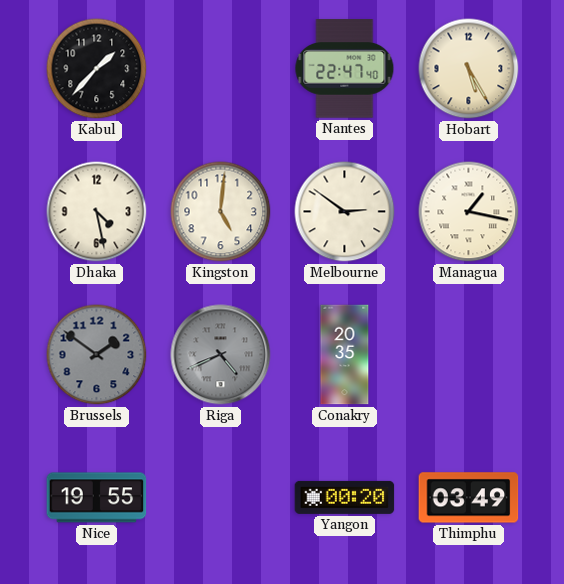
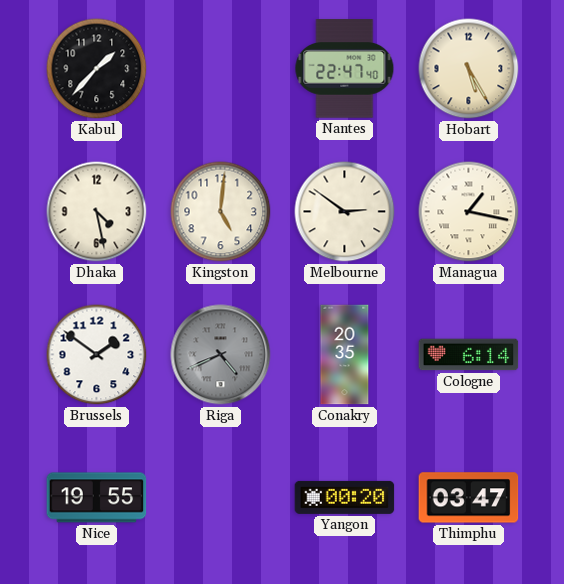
Brussels dial: grey -> white (97, 355)
Cologne: none -> 6:14 (469, 355)
Thimphu: 03:49 -> 03:47 (469, 498)
